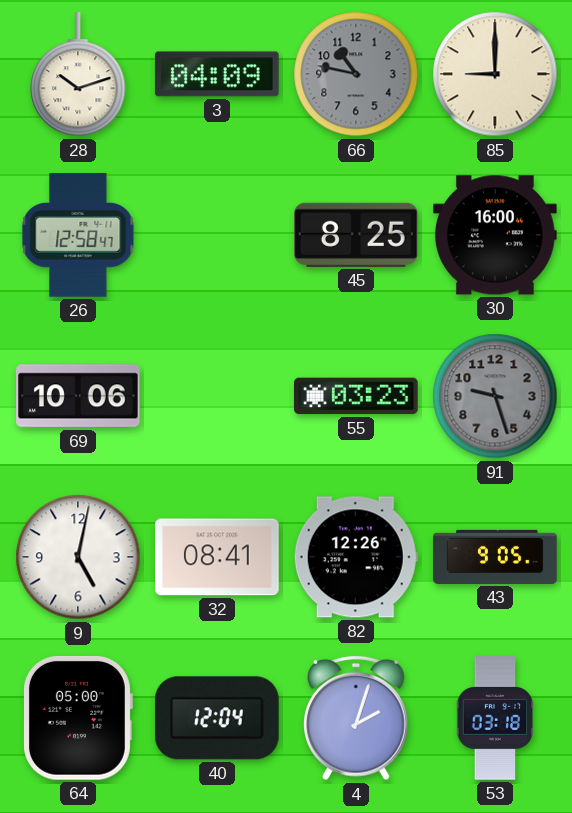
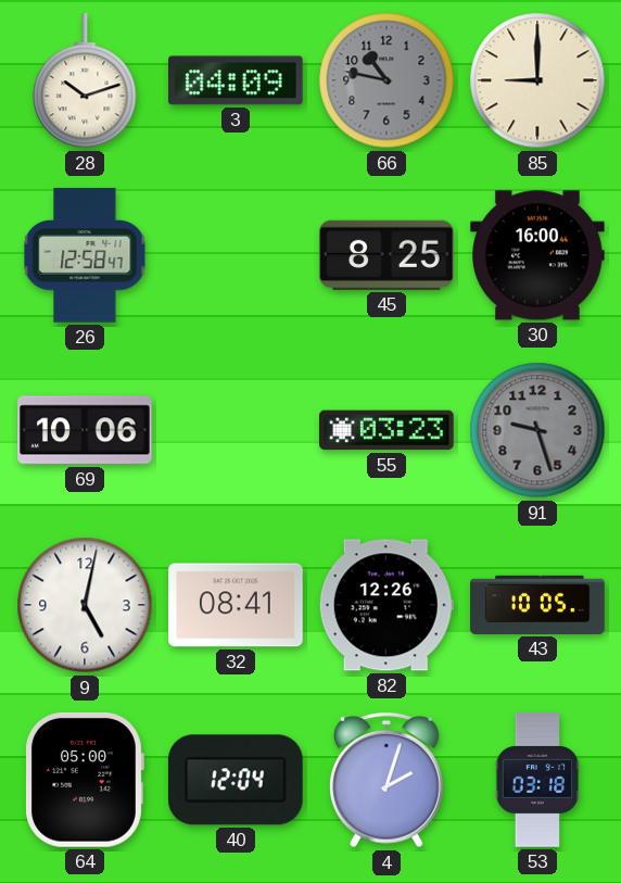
43: 9:05 -> 10:05 (537, 605)
